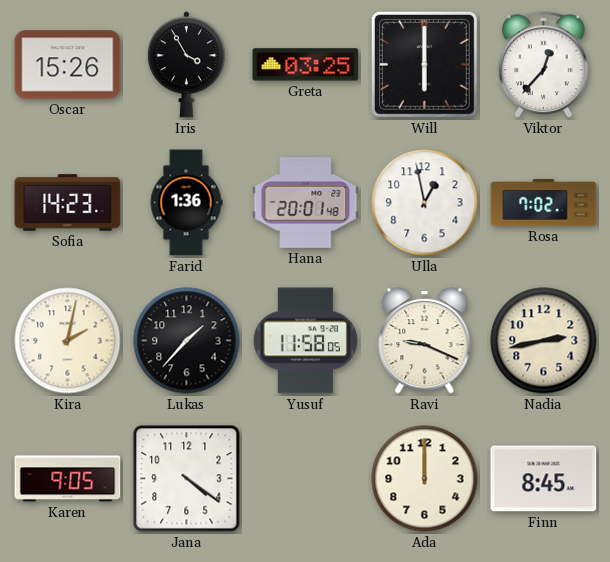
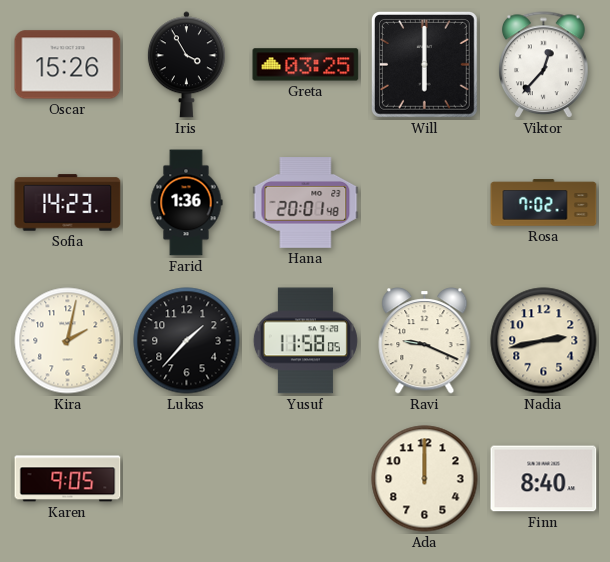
Ulla: 12:58 -> none (425, 203)
Jana: 4:21 -> none (187, 479)
Finn: 8:45 -> 8:40 (544, 479)
